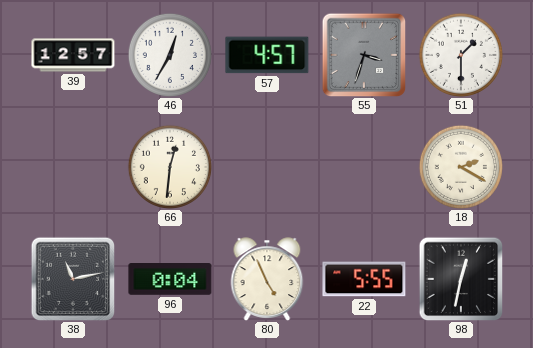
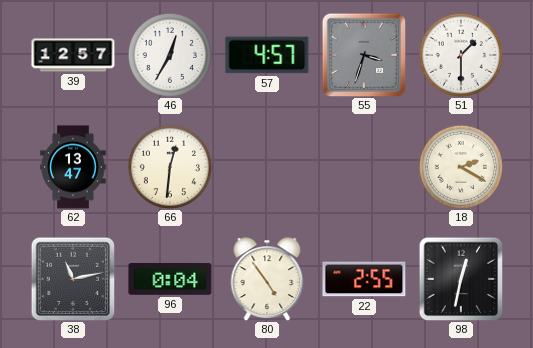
62: none -> 13:47 (73, 167)
80: 4:56 -> 4:54 (267, 279)
22: 5:55 -> 2:55 (364, 279)
